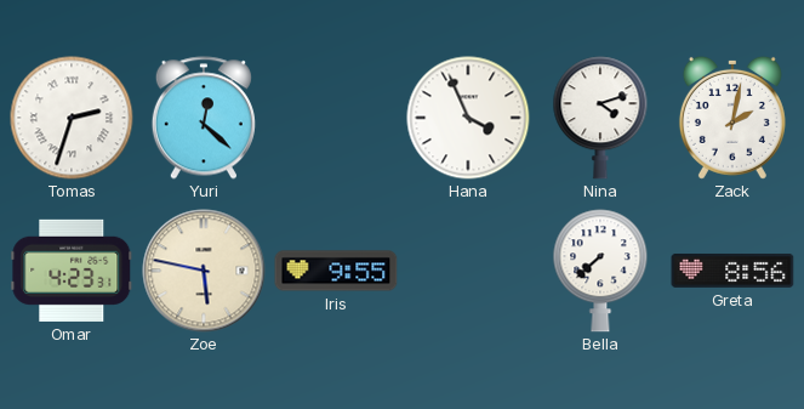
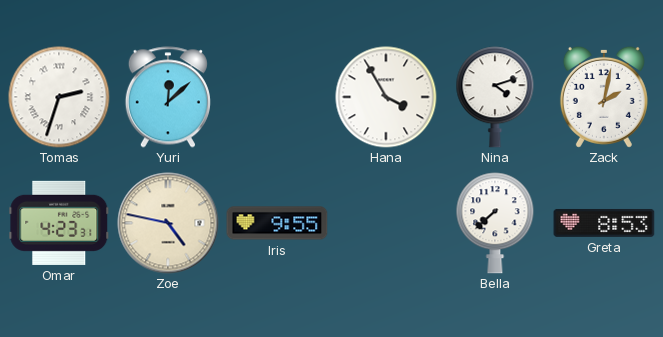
Yuri: 12:22 -> 12:08 (168, 97)
Hana: 3:56 -> 3:55 (386, 97)
Zoe: 5:47 -> 4:47 (168, 223)
Greta: 8:56 -> 8:53 (604, 223)
